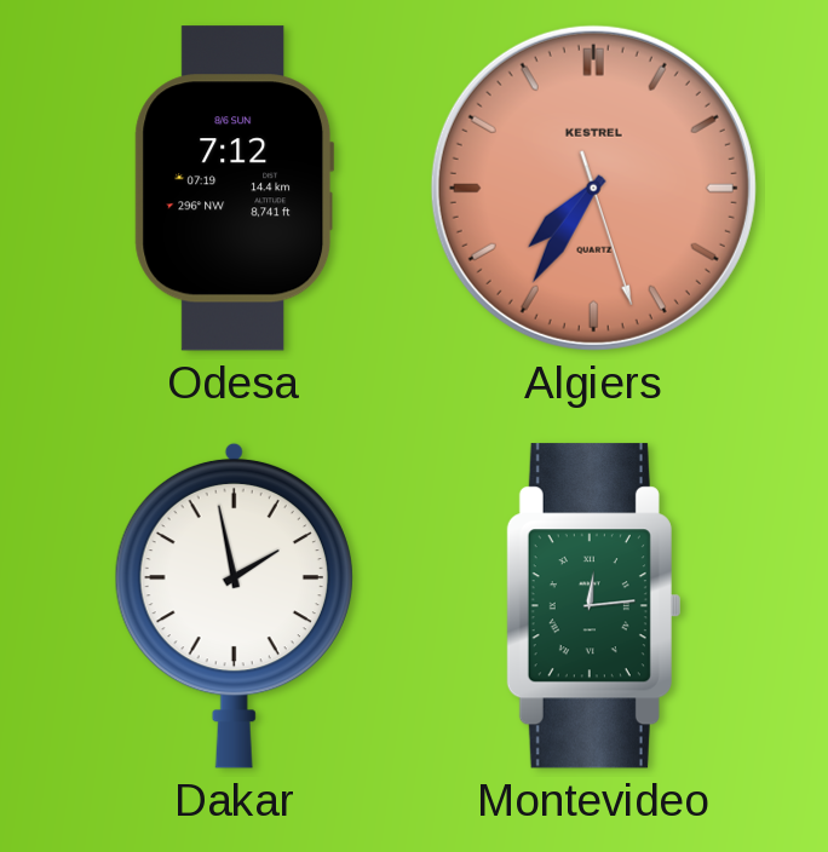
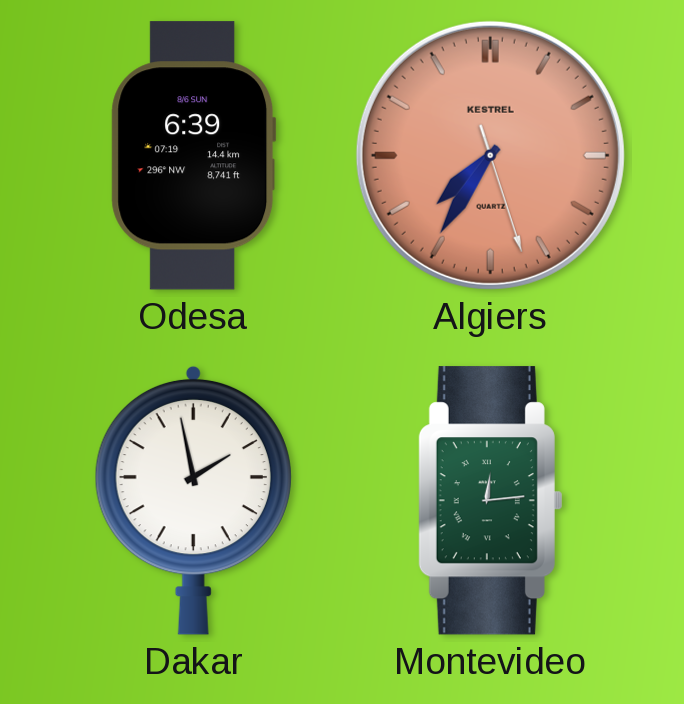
Odesa: 7:12 -> 6:39 (194, 156)
